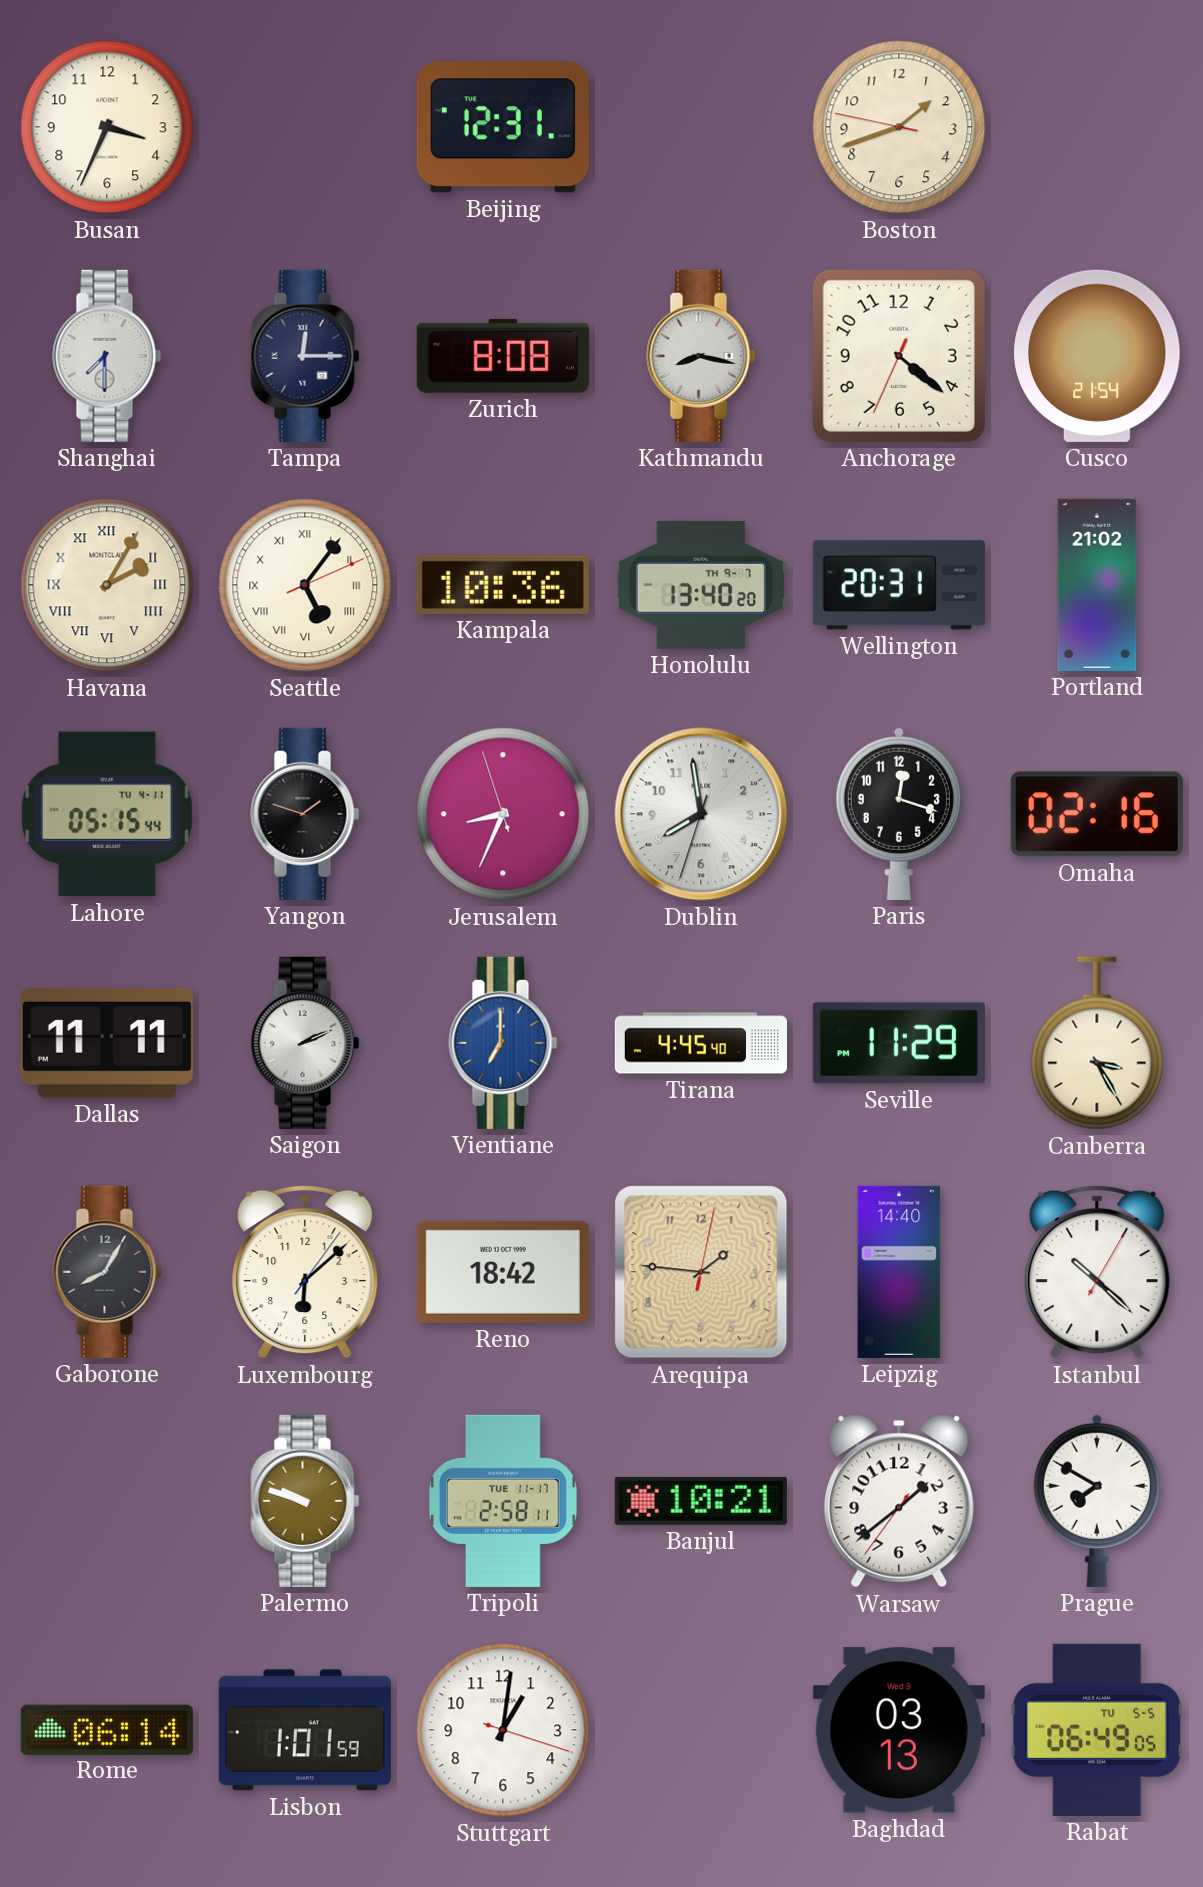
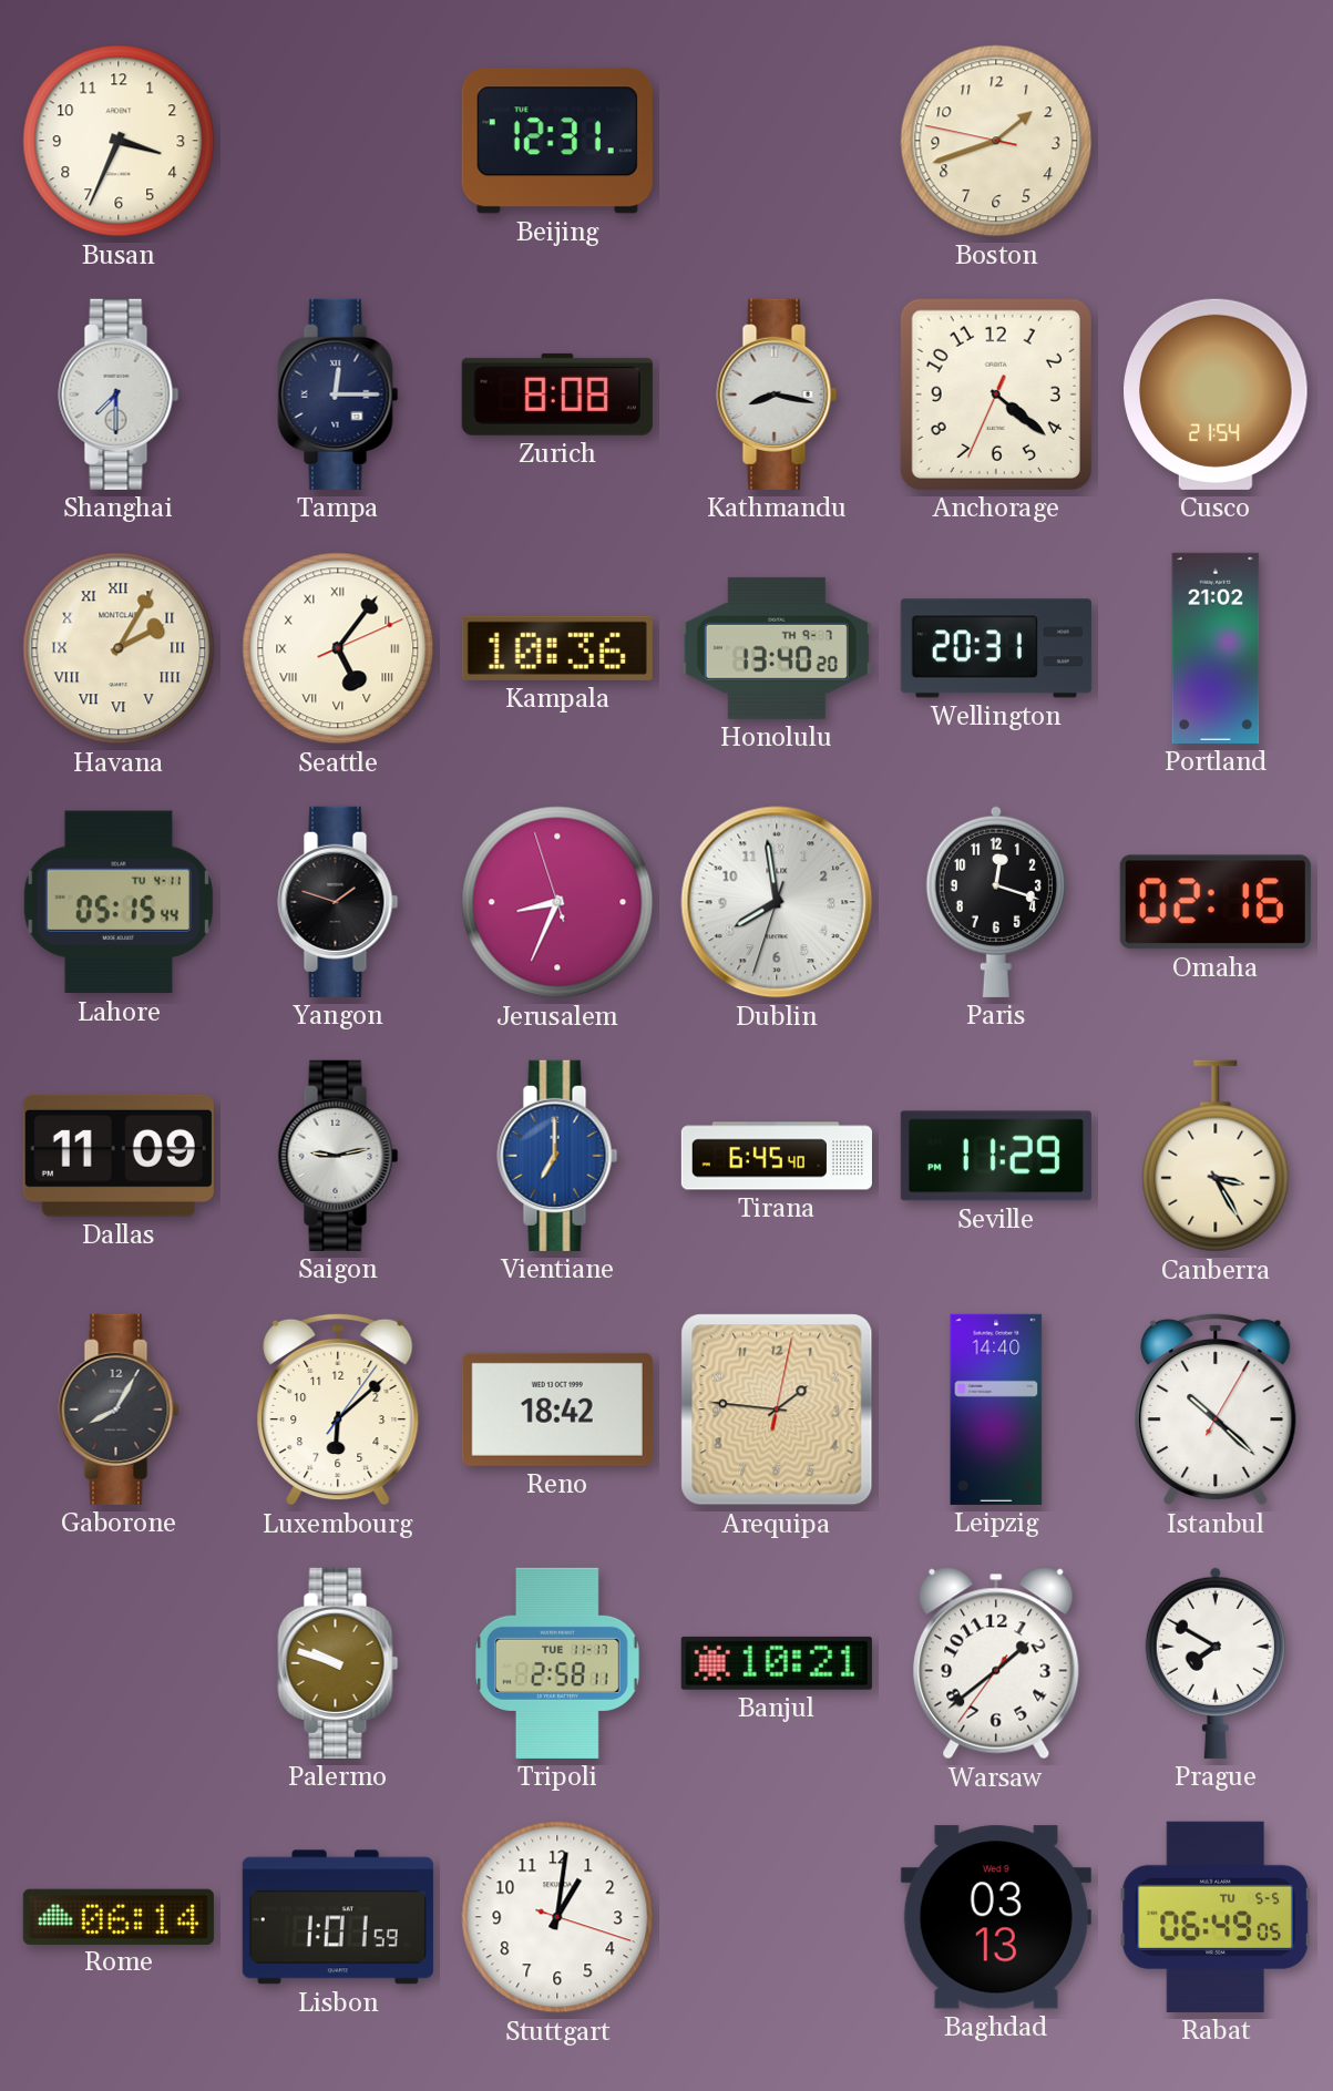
Dallas: 11:11 -> 11:09 (119, 1156)
Saigon: 2:11 -> 9:13 (338, 1156)
Tirana: 4:45 -> 6:45 (777, 1156)
